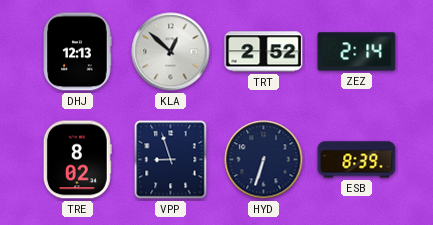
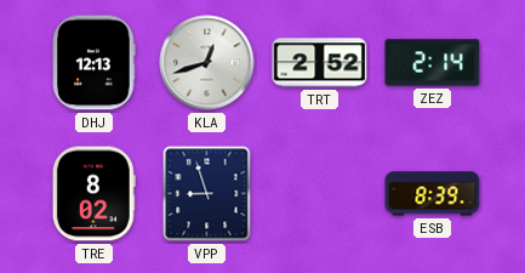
KLA: 12:52 -> 12:42 (207, 63)
HYD: 6:33 -> none (264, 160)
